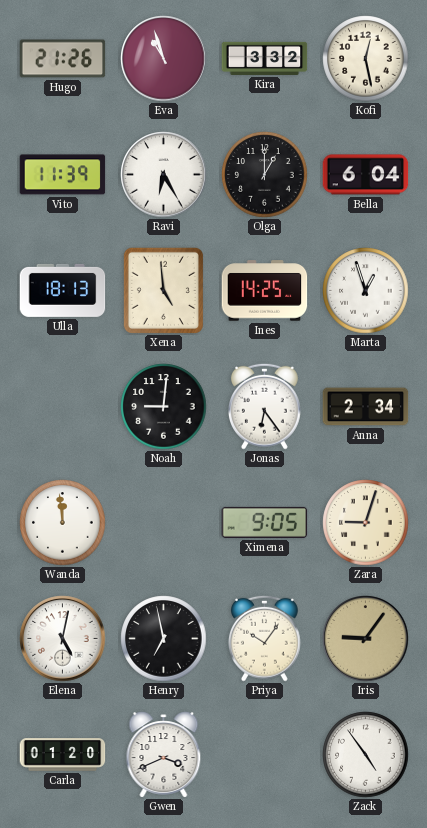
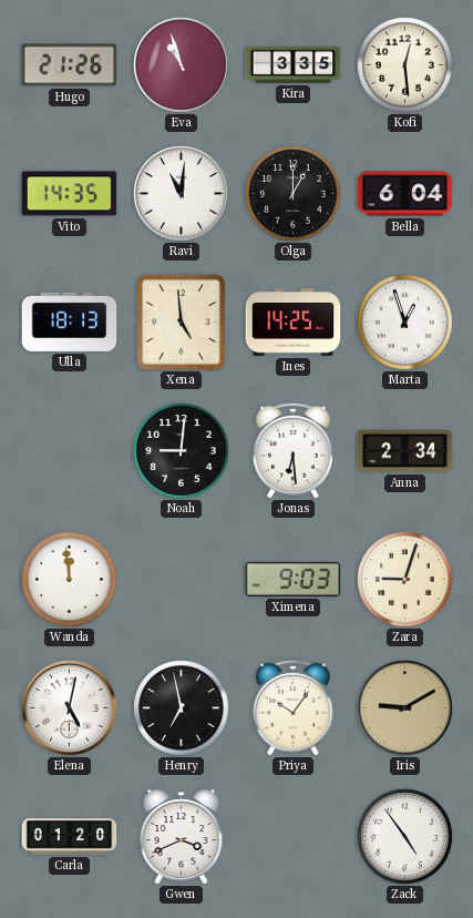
Kira: 3:32 -> 3:35 (294, 64)
Kofi: 12:28 -> 12:29 (405, 65)
Vito: 11:39 -> 14:35 (70, 194)
Ravi: 6:25 -> 11:01 (182, 194)
Jonas: 6:24 -> 6:29 (292, 450)
Ximena: 9:05 -> 9:03 (294, 579)
Iris: 9:06 -> 9:10 (405, 708)
